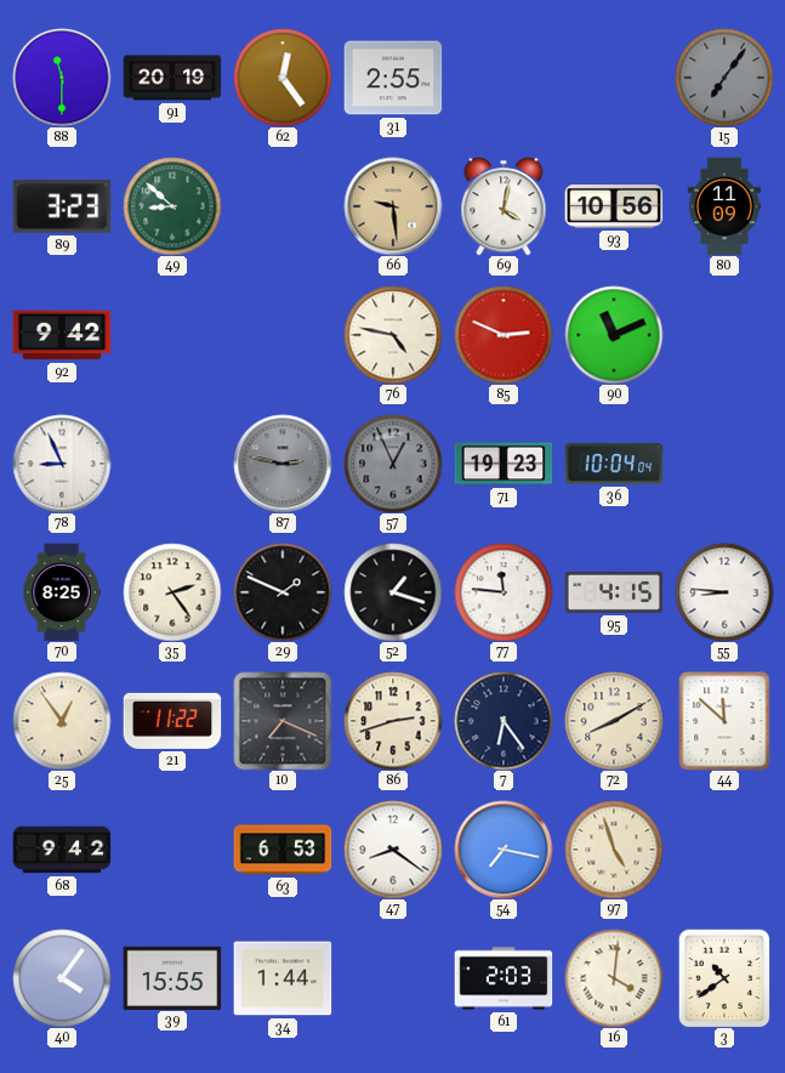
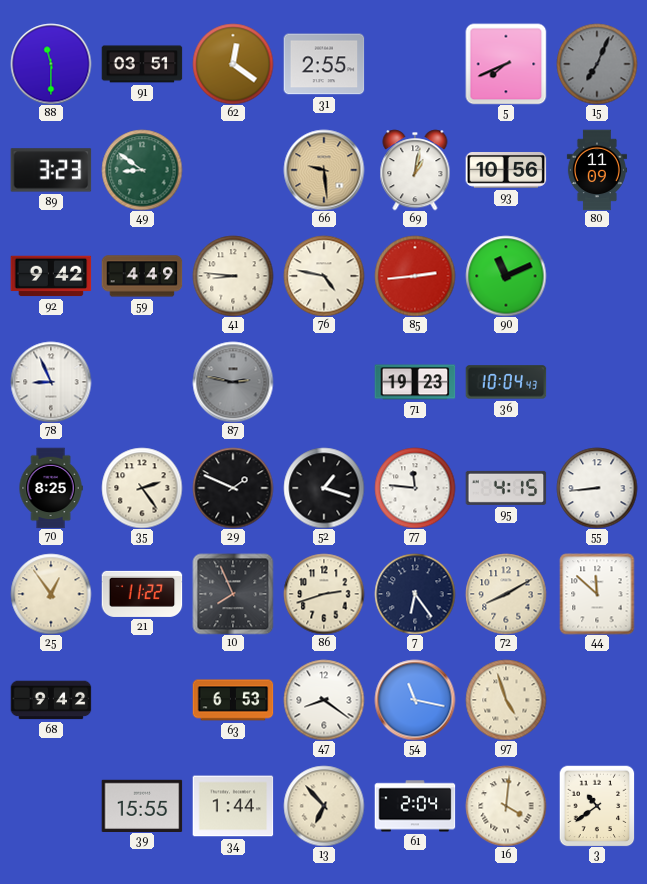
91: 20:19 -> 03:51 (142, 64)
62: 12:24 -> 12:21 (233, 64)
5: none -> 7:41 (506, 64)
15: 7:06 -> 7:04 (597, 64)
49: 8:52 -> 8:51 (142, 170)
69: 4:02 -> 1:02 (415, 170)
59: none -> 4:49 (142, 276)
41: none -> 8:46 (233, 276)
85: 2:49 -> 2:44 (415, 276)
57: 12:56 -> none (393, 464)
36: 10:04:04 -> 10:04:43 (506, 382)
55: 8:46 -> 8:44 (597, 488)
10: 7:19 -> 7:56 (233, 594)
54: 7:17 -> 11:17 (415, 700)
40: 4:06 -> none (62, 978)
13: none -> 6:53 (324, 806)
61: 2:03 -> 2:04 (415, 806)
